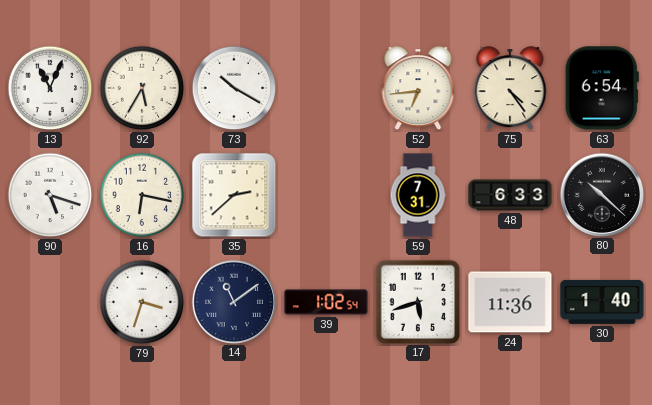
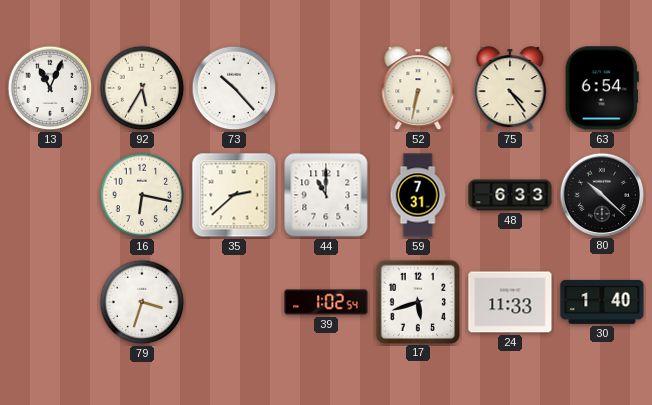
73: 10:20 -> 10:23 (234, 88)
52: 6:44 -> 6:32 (418, 89)
90: 5:18 -> none (50, 195)
44: none -> 11:00 (326, 195)
14: 11:09 -> none (233, 301)
24: 11:36 -> 11:33 (510, 302)
